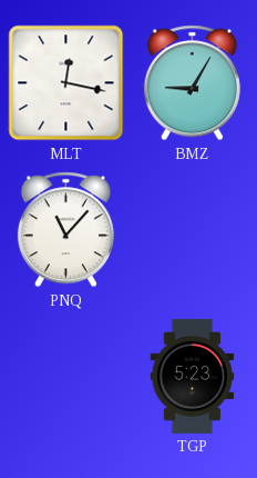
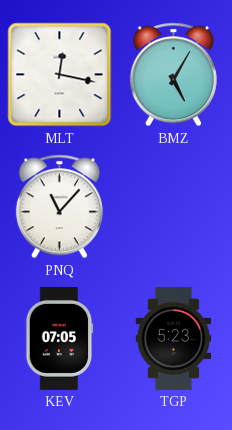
BMZ: 9:05 -> 5:05 (173, 75)
KEV: none -> 07:05 (60, 338)
